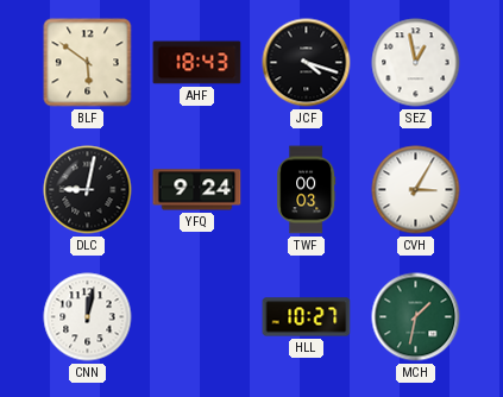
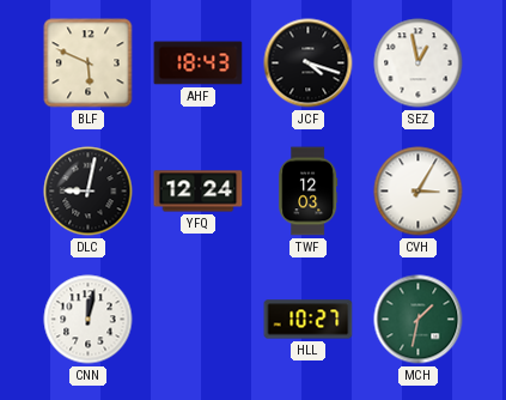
BLF: 5:51 -> 5:49 (89, 63)
YFQ: 9:24 -> 12:24 (199, 192)
TWF: 00:03 -> 12:03 (309, 192)
